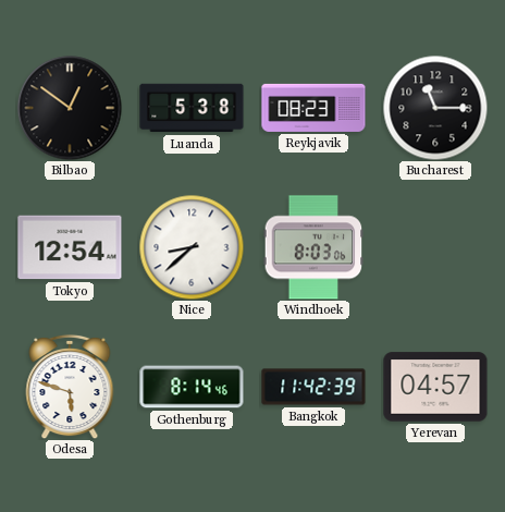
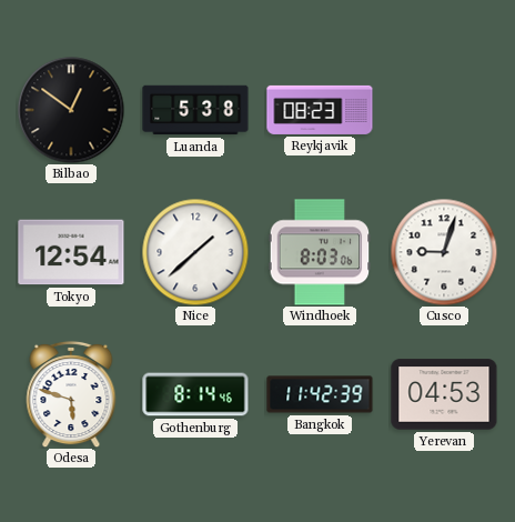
Bucharest: 11:15 -> none (435, 108)
Nice: 8:38 -> 1:38 (195, 252)
Cusco: none -> 9:03 (444, 252)
Yerevan: 04:57 -> 04:53 (444, 394)
